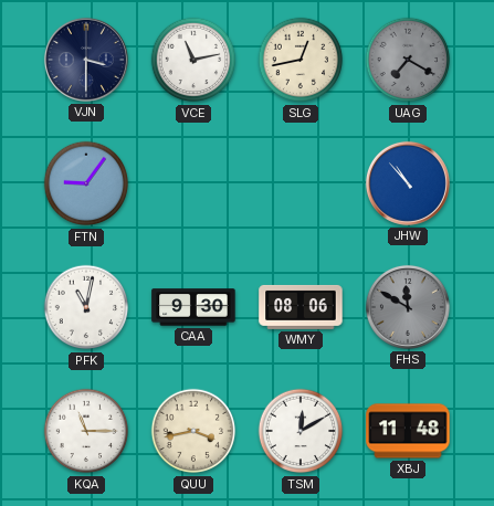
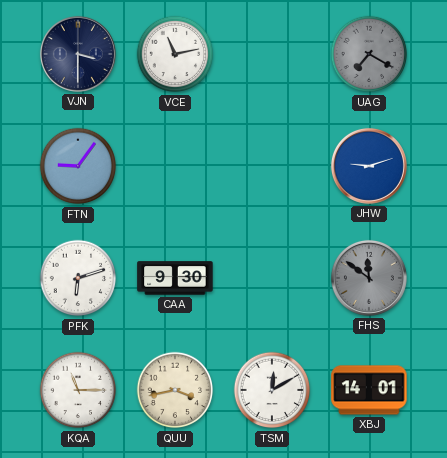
SLG: 12:43 -> none (301, 60)
JHW: 10:53 -> 9:12 (369, 166)
PFK: 11:02 -> 6:12 (78, 278)
WMY: 08:06 -> none (301, 307)
FHS: 11:50 -> 11:51 (369, 278)
XBJ: 11:48 -> 14:01 (369, 390)
